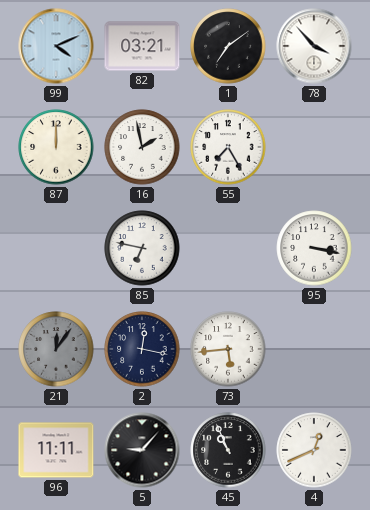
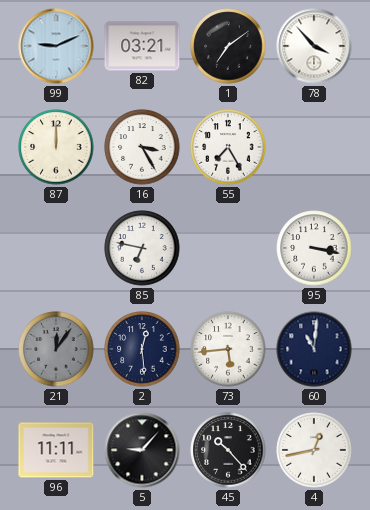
99: 4:11 -> 9:11 (56, 46)
16: 1:58 -> 3:25 (142, 147)
2: 12:17 -> 12:29 (142, 349)
60: none -> 11:01 (314, 349)
45: 10:56 -> 10:23 (228, 450)
4: 12:41 -> 12:43 (314, 450)
